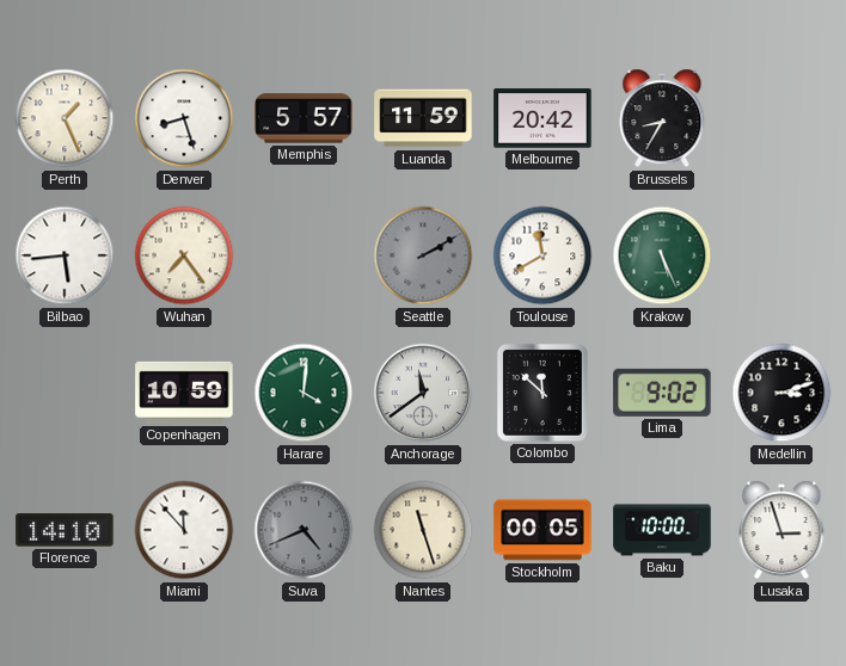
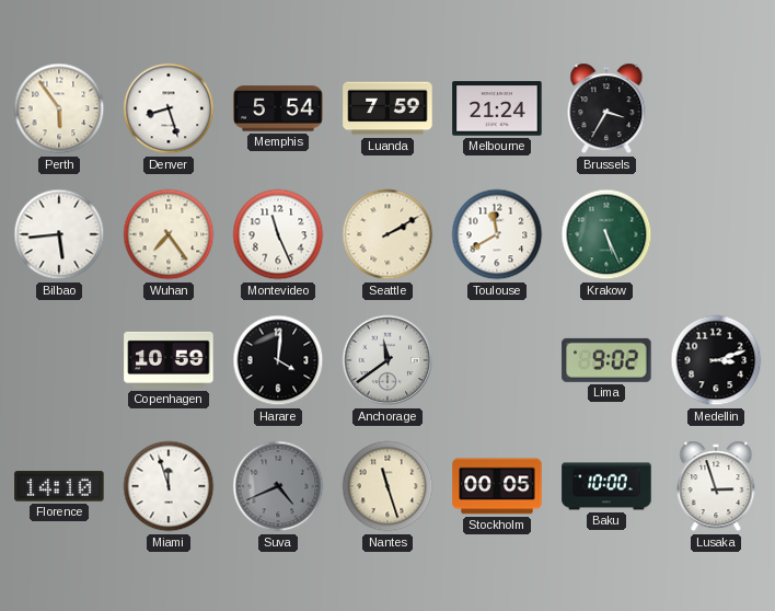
Perth: 1:26 -> 5:54 (59, 108)
Memphis: 5:57 -> 5:54 (278, 108)
Luanda: 11:59 -> 7:59 (387, 108)
Melbourne: 20:42 -> 21:24 (497, 108)
Brussels: 8:35 -> 3:35 (606, 108)
Montevideo: none -> 11:26 (278, 234)
Seattle dial: grey -> cream (387, 234)
Harare dial: green -> black (278, 360)
Colombo: 11:52 -> none (542, 393)
Miami: 11:53 -> 11:57 (169, 486)
